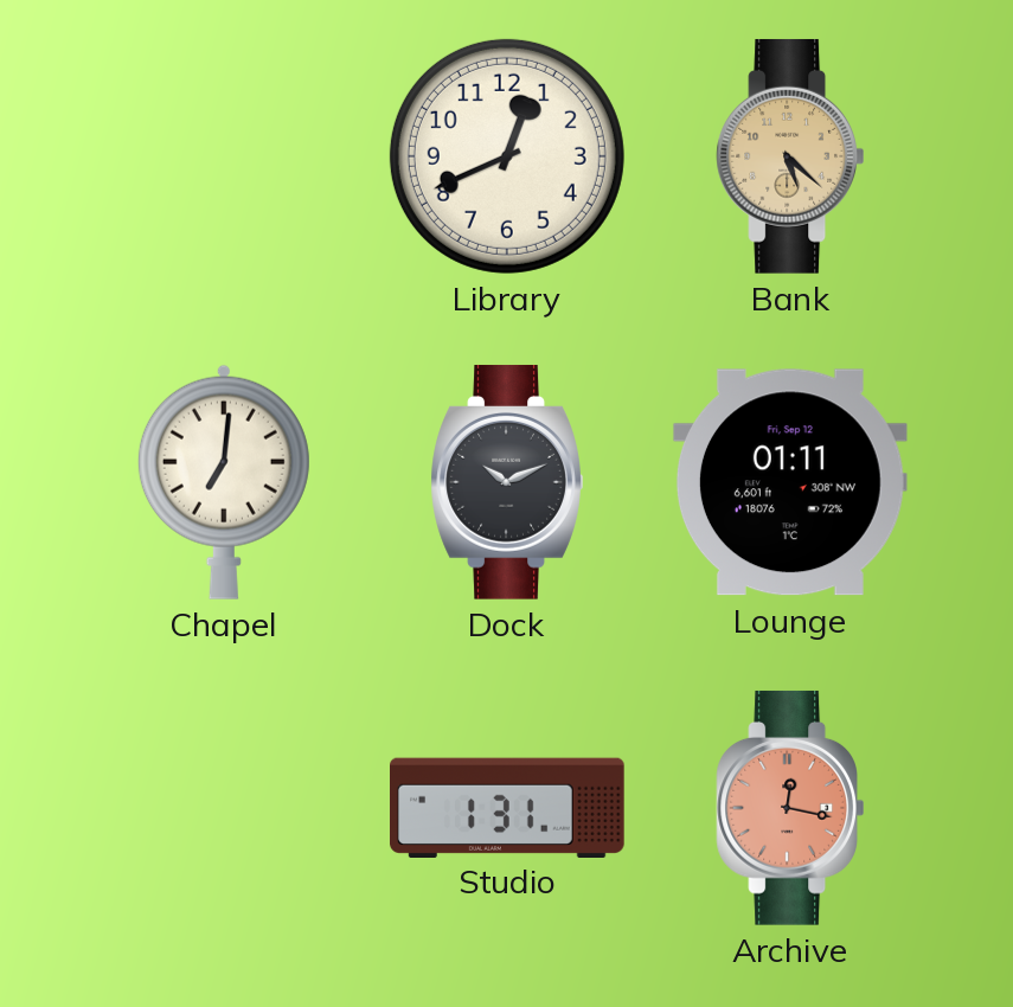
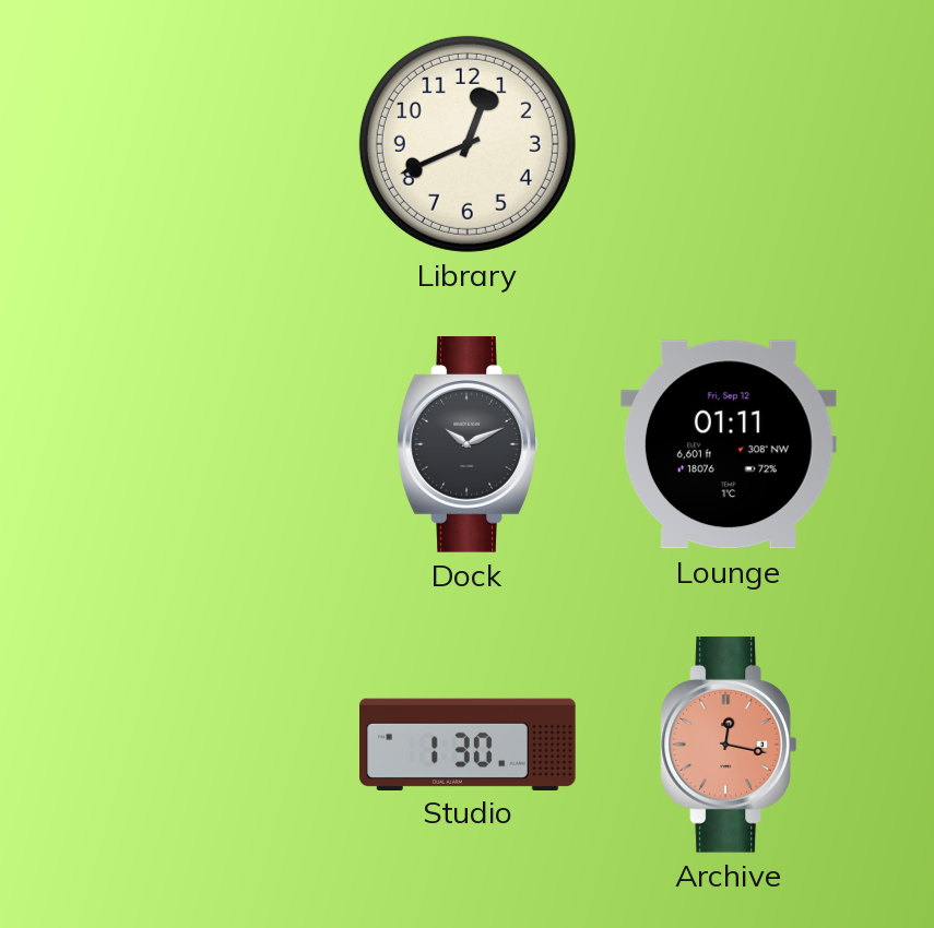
Bank: 5:22 -> none (789, 156)
Chapel: 7:01 -> none (224, 482)
Studio: 1:31 -> 1:30 (469, 743)
